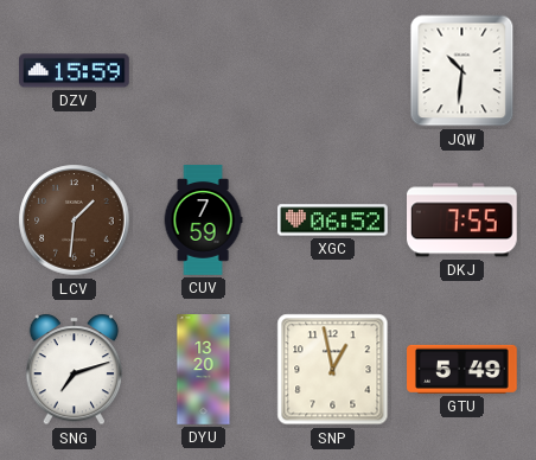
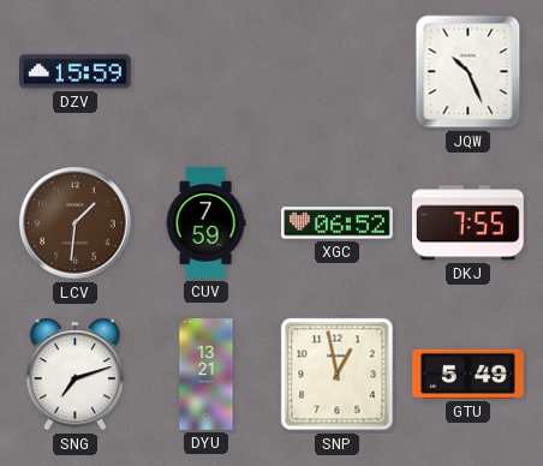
JQW: 10:31 -> 10:26 (469, 72)
DYU: 13:20 -> 13:21 (207, 375)
